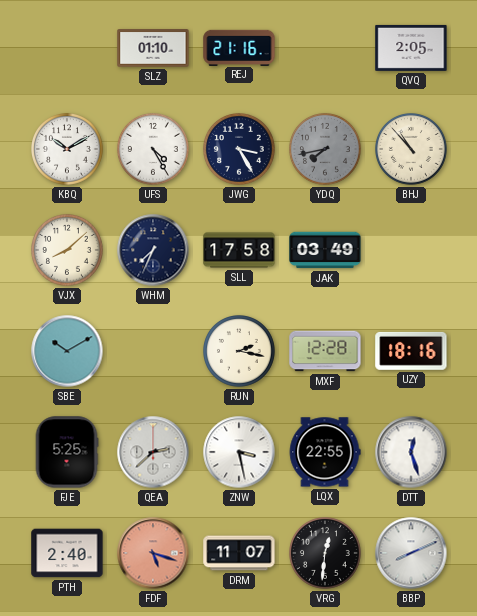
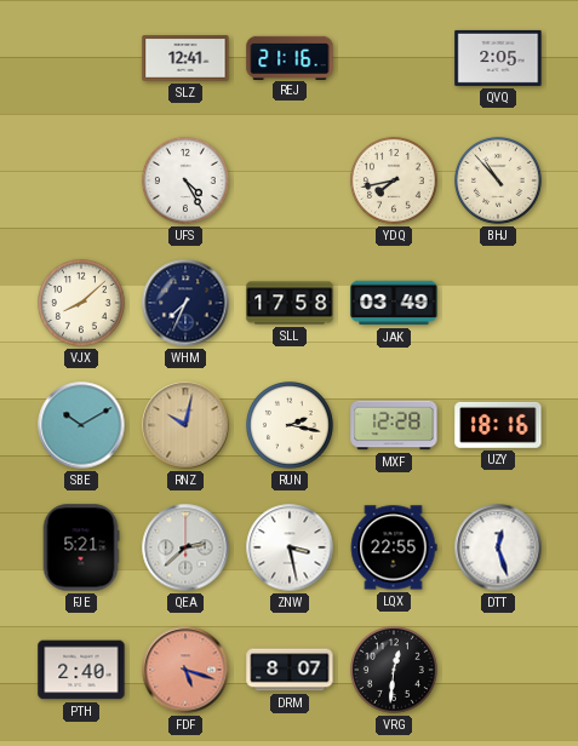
SLZ: 01:10 -> 12:41 (185, 58)
KBQ: 10:10 -> none (68, 150)
JWG: 3:25 -> none (240, 150)
YDQ dial: grey -> cream (395, 182)
RNZ: none -> 10:02 (185, 425)
FJE: 5:25 -> 5:21 (81, 547)
DRM: 11:07 -> 8:07 (290, 670)
BBP: 8:11 -> none (411, 553)
